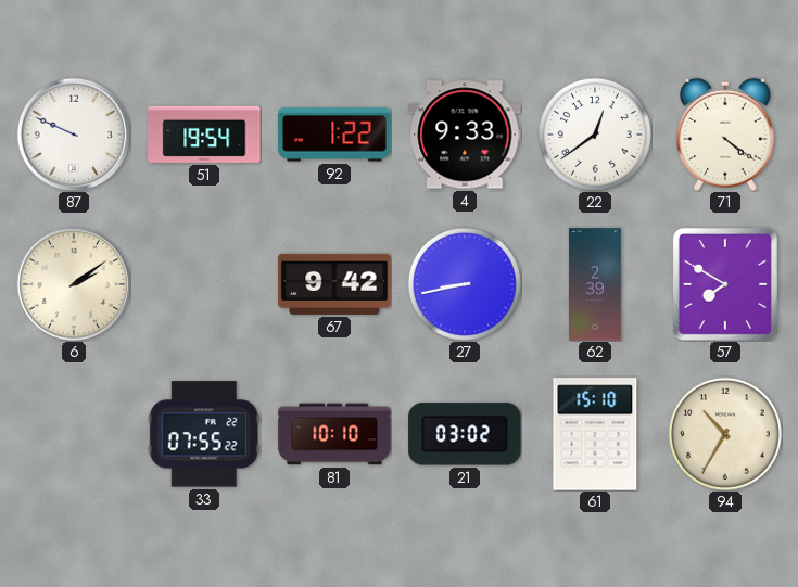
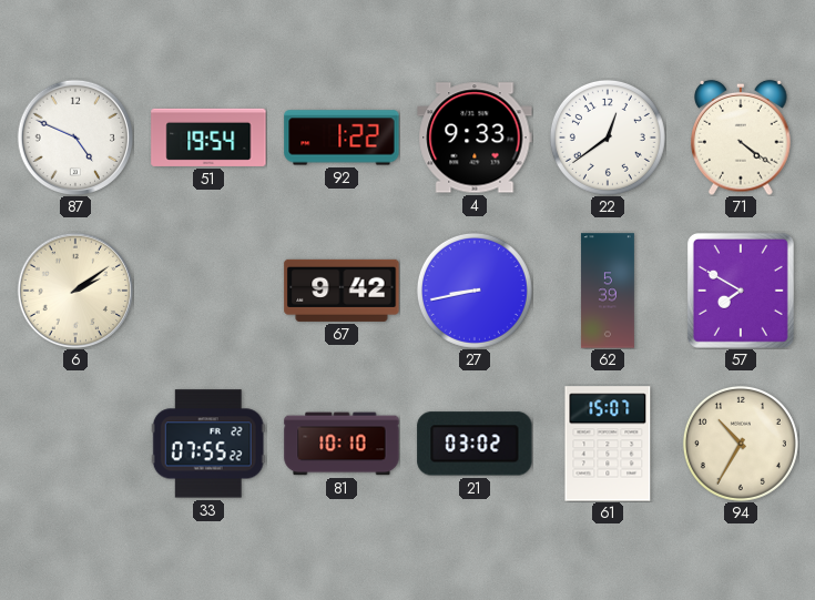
87: 9:49 -> 4:49 (74, 136)
62: 2:39 -> 5:39 (608, 291)
61: 15:10 -> 15:07 (608, 444)
